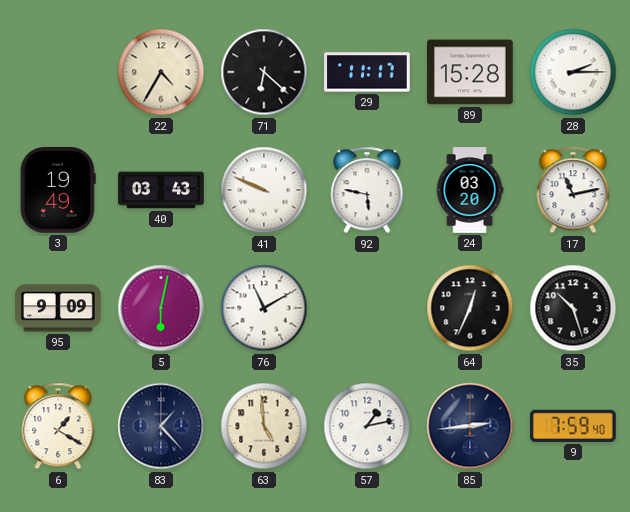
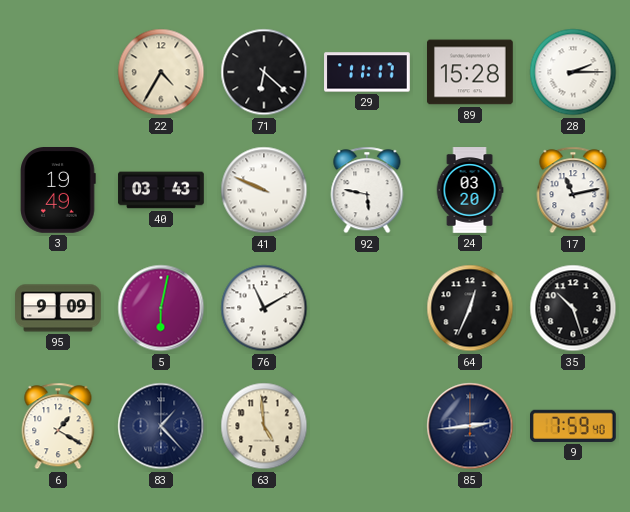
57: 1:13 -> none (367, 426)
